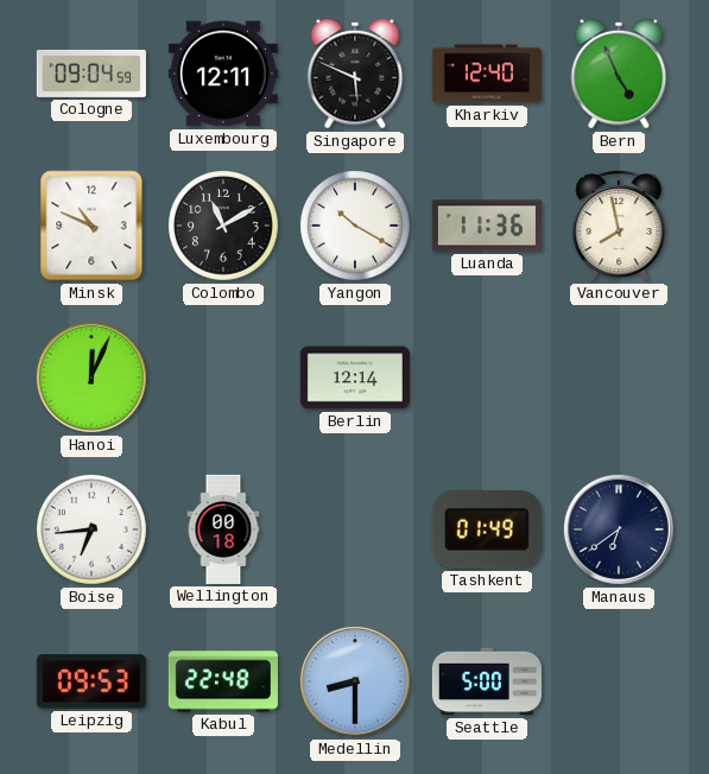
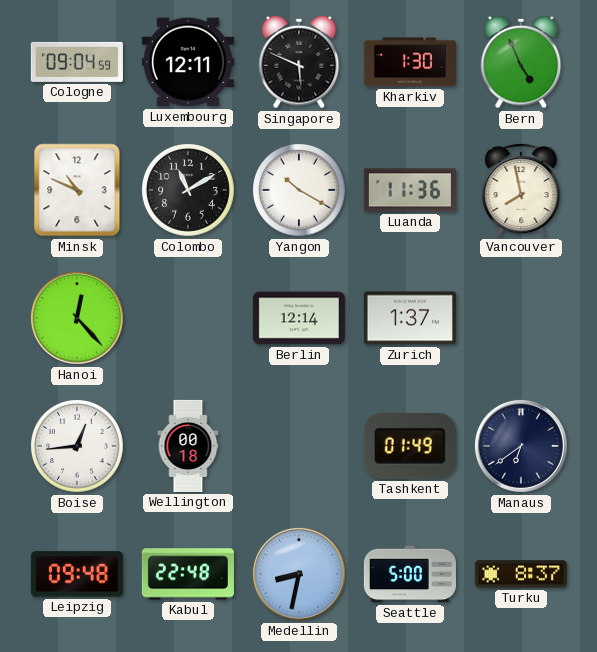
Kharkiv: 12:40 -> 1:30 (410, 62)
Hanoi: 12:04 -> 12:23 (77, 318)
Zurich: none -> 1:37 (410, 318)
Boise: 6:44 -> 12:44 (78, 447)
Leipzig: 09:53 -> 09:48 (77, 574)
Medellin: 8:30 -> 8:32 (299, 574)
Turku: none -> 8:37 (521, 574)
